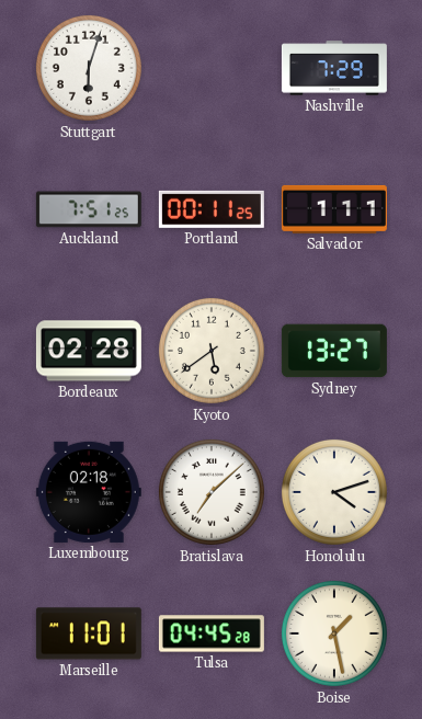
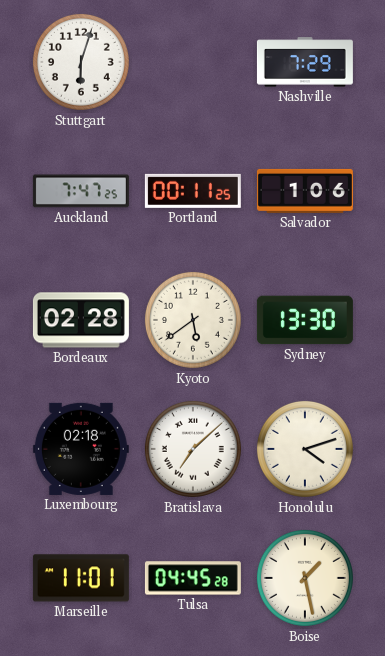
Auckland: 7:51 -> 7:47 (81, 191)
Salvador: 1:11 -> 1:06 (305, 191)
Sydney: 13:27 -> 13:30 (305, 320)
